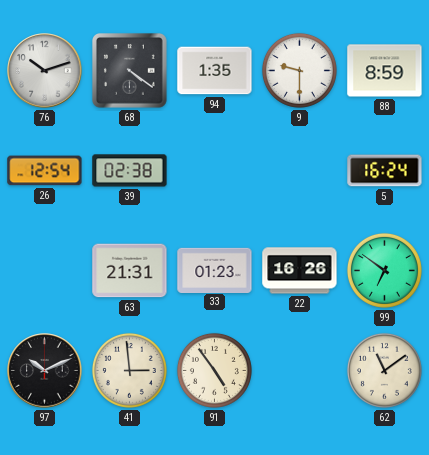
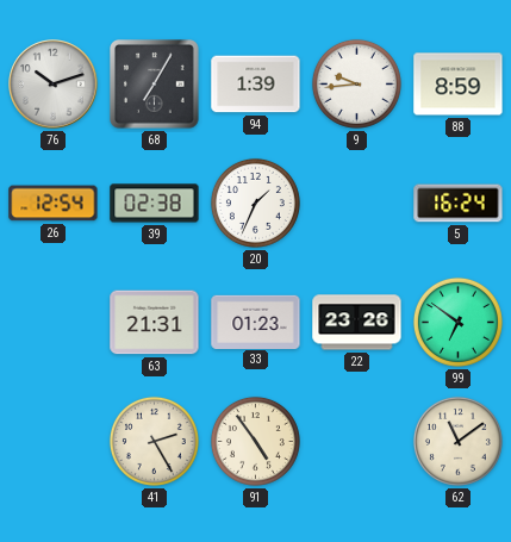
68: 4:21 -> 7:05 (155, 85)
94: 1:35 -> 1:39 (256, 85)
9: 9:30 -> 9:44 (356, 83)
20: none -> 1:34 (255, 203)
22: 16:26 -> 23:26 (357, 323)
97: 10:11 -> none (45, 371)
41: 2:59 -> 2:25 (154, 441)
